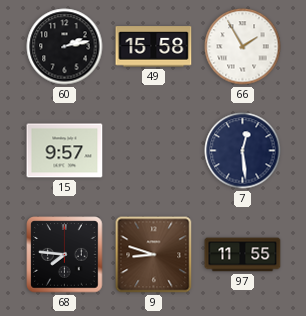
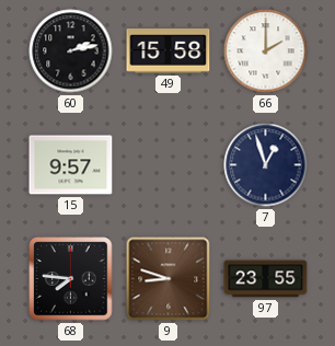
66: 1:55 -> 2:00 (266, 51)
7: 12:29 -> 12:57 (266, 165)
97: 11:55 -> 23:55 (266, 279)
